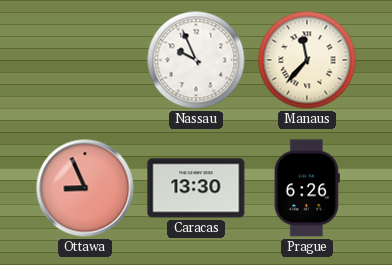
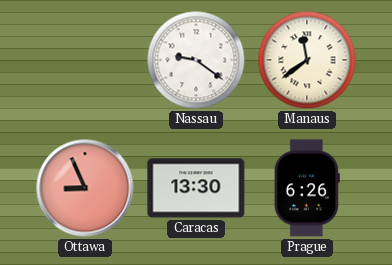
Nassau: 9:56 -> 9:21 (196, 60)
Manaus: 11:37 -> 11:39 (307, 60)
